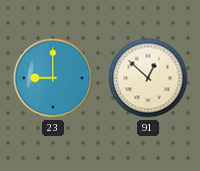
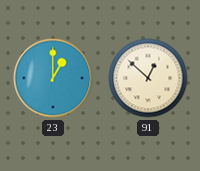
23: 9:00 -> 1:00 (53, 78)
